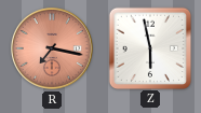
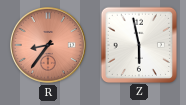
R: 7:17 -> 8:36 (48, 45)
